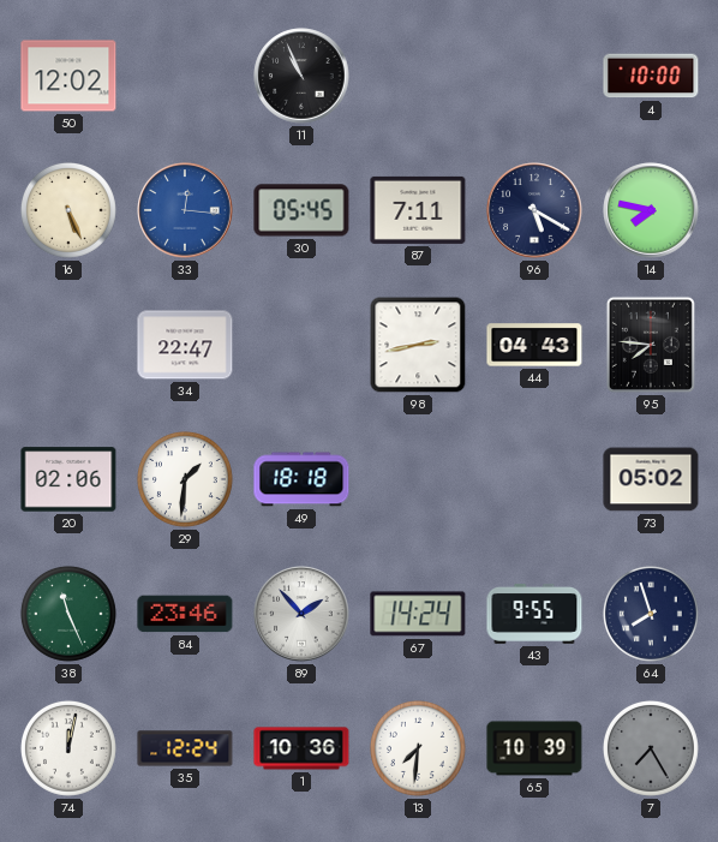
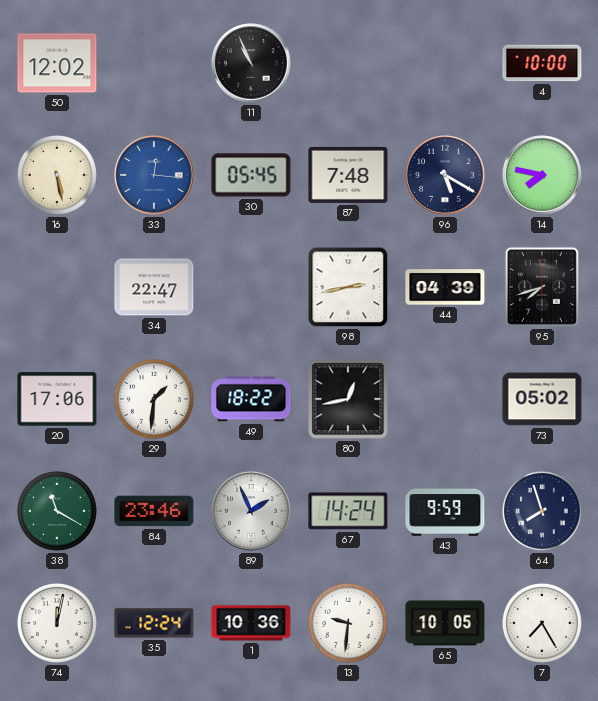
16: 5:26 -> 5:28 (57, 175)
87: 7:11 -> 7:48 (348, 175)
44: 04:43 -> 04:39 (445, 287)
95: 7:46 -> 7:42 (542, 287)
20: 02:06 -> 17:06 (57, 399)
49: 18:18 -> 18:22 (251, 399)
80: none -> 12:43 (348, 399)
38: 11:26 -> 11:20 (57, 511)
89: 1:53 -> 1:56 (251, 511)
43: 9:55 -> 9:59 (445, 511)
13: 7:31 -> 9:31 (348, 623)
65: 10:39 -> 10:05 (445, 623)
7 dial: grey -> white (542, 623)
